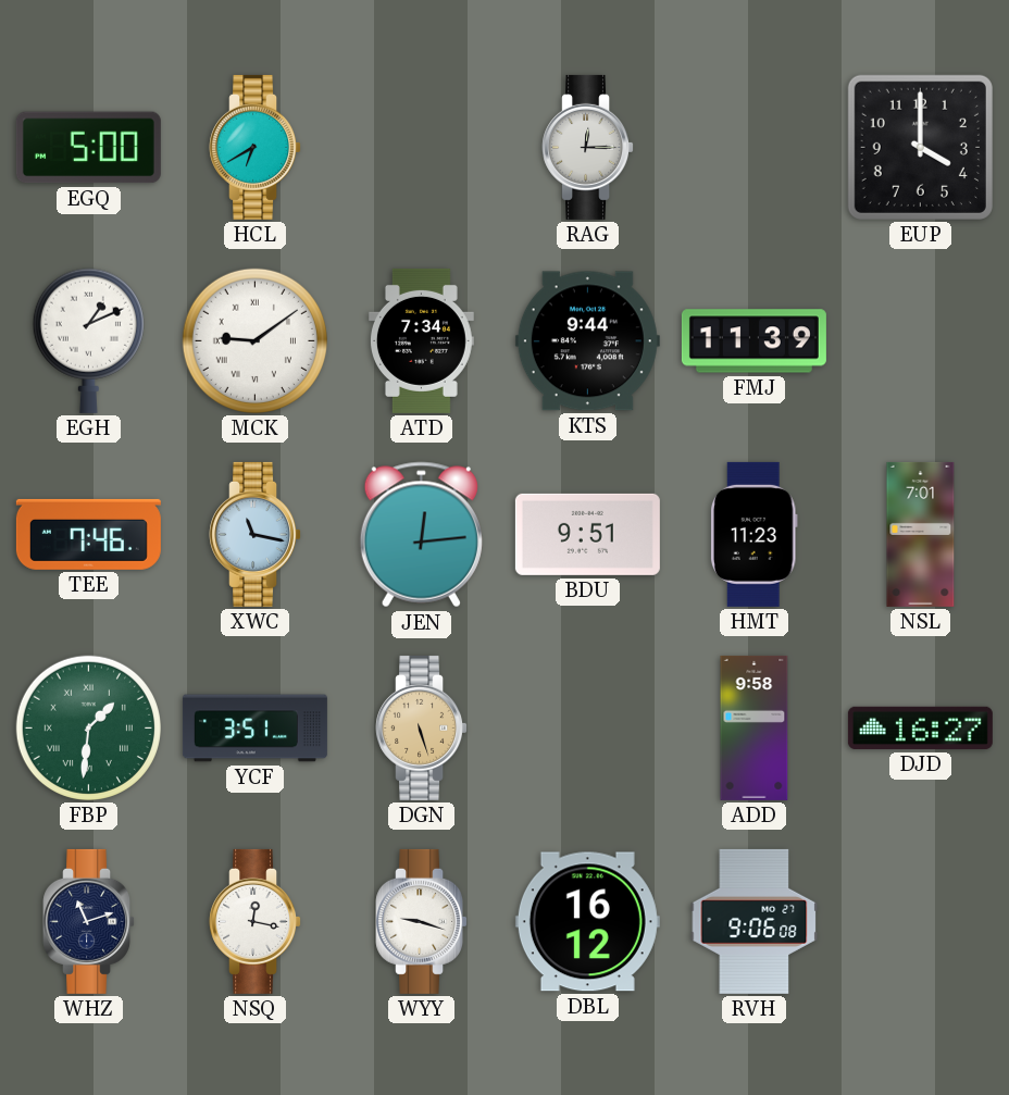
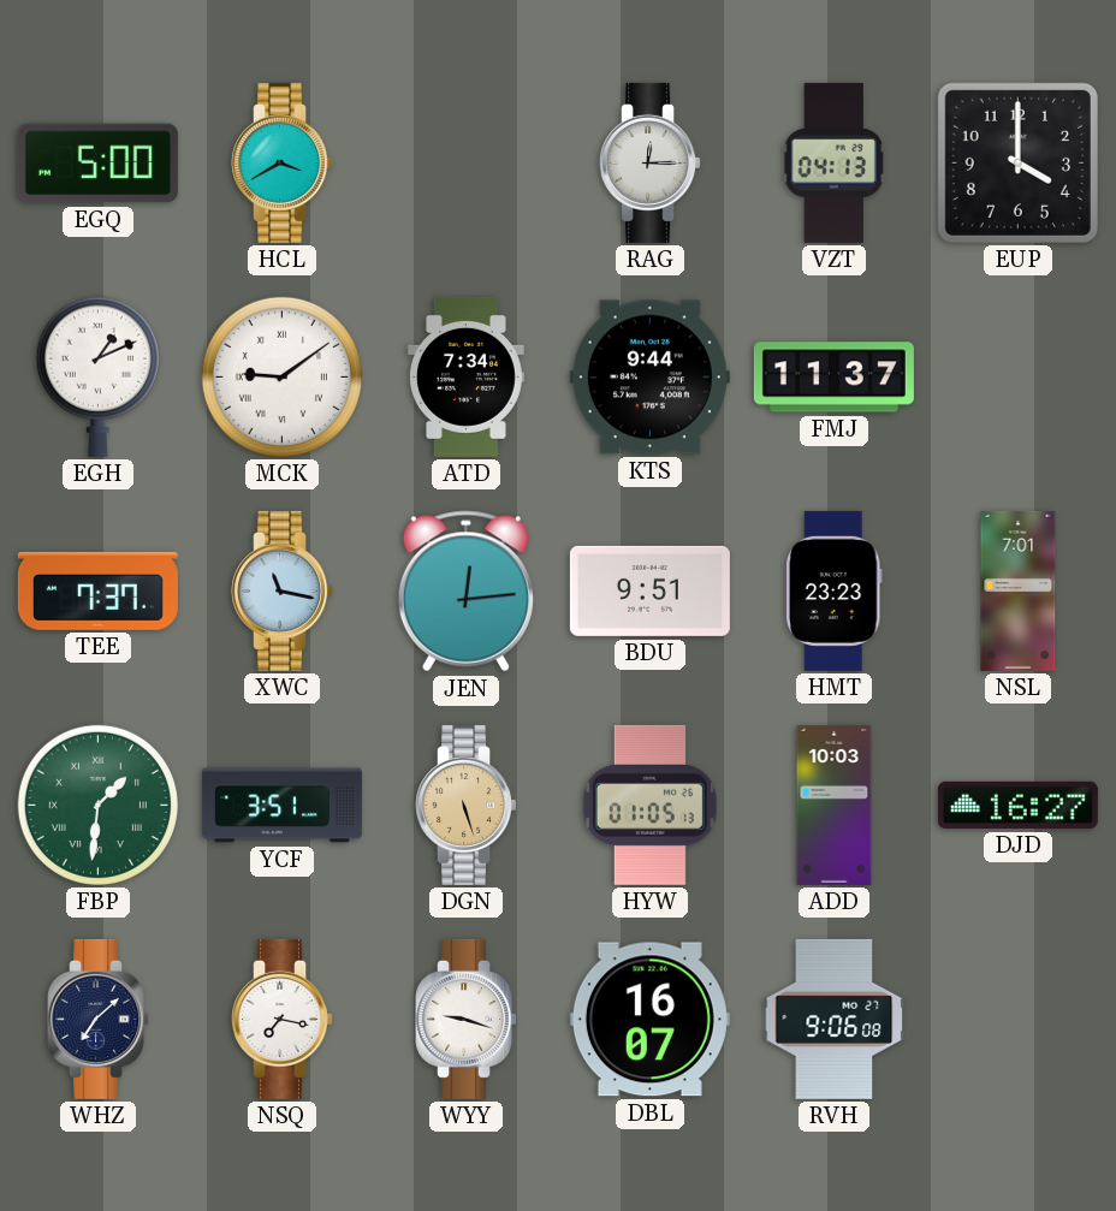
HCL: 6:40 -> 3:40 (283, 162)
VZT: none -> 04:13 (833, 162)
FMJ: 11:39 -> 11:37 (833, 378)
TEE: 7:46 -> 7:37 (97, 590)
HMT: 11:23 -> 23:23 (835, 590)
HYW: none -> 01:05 (649, 805)
ADD: 9:58 -> 10:03 (835, 805)
WHZ: 11:12 -> 7:08 (99, 1019)
NSQ: 12:17 -> 7:17 (283, 1019)
DBL: 16:12 -> 16:07 (649, 1020)
